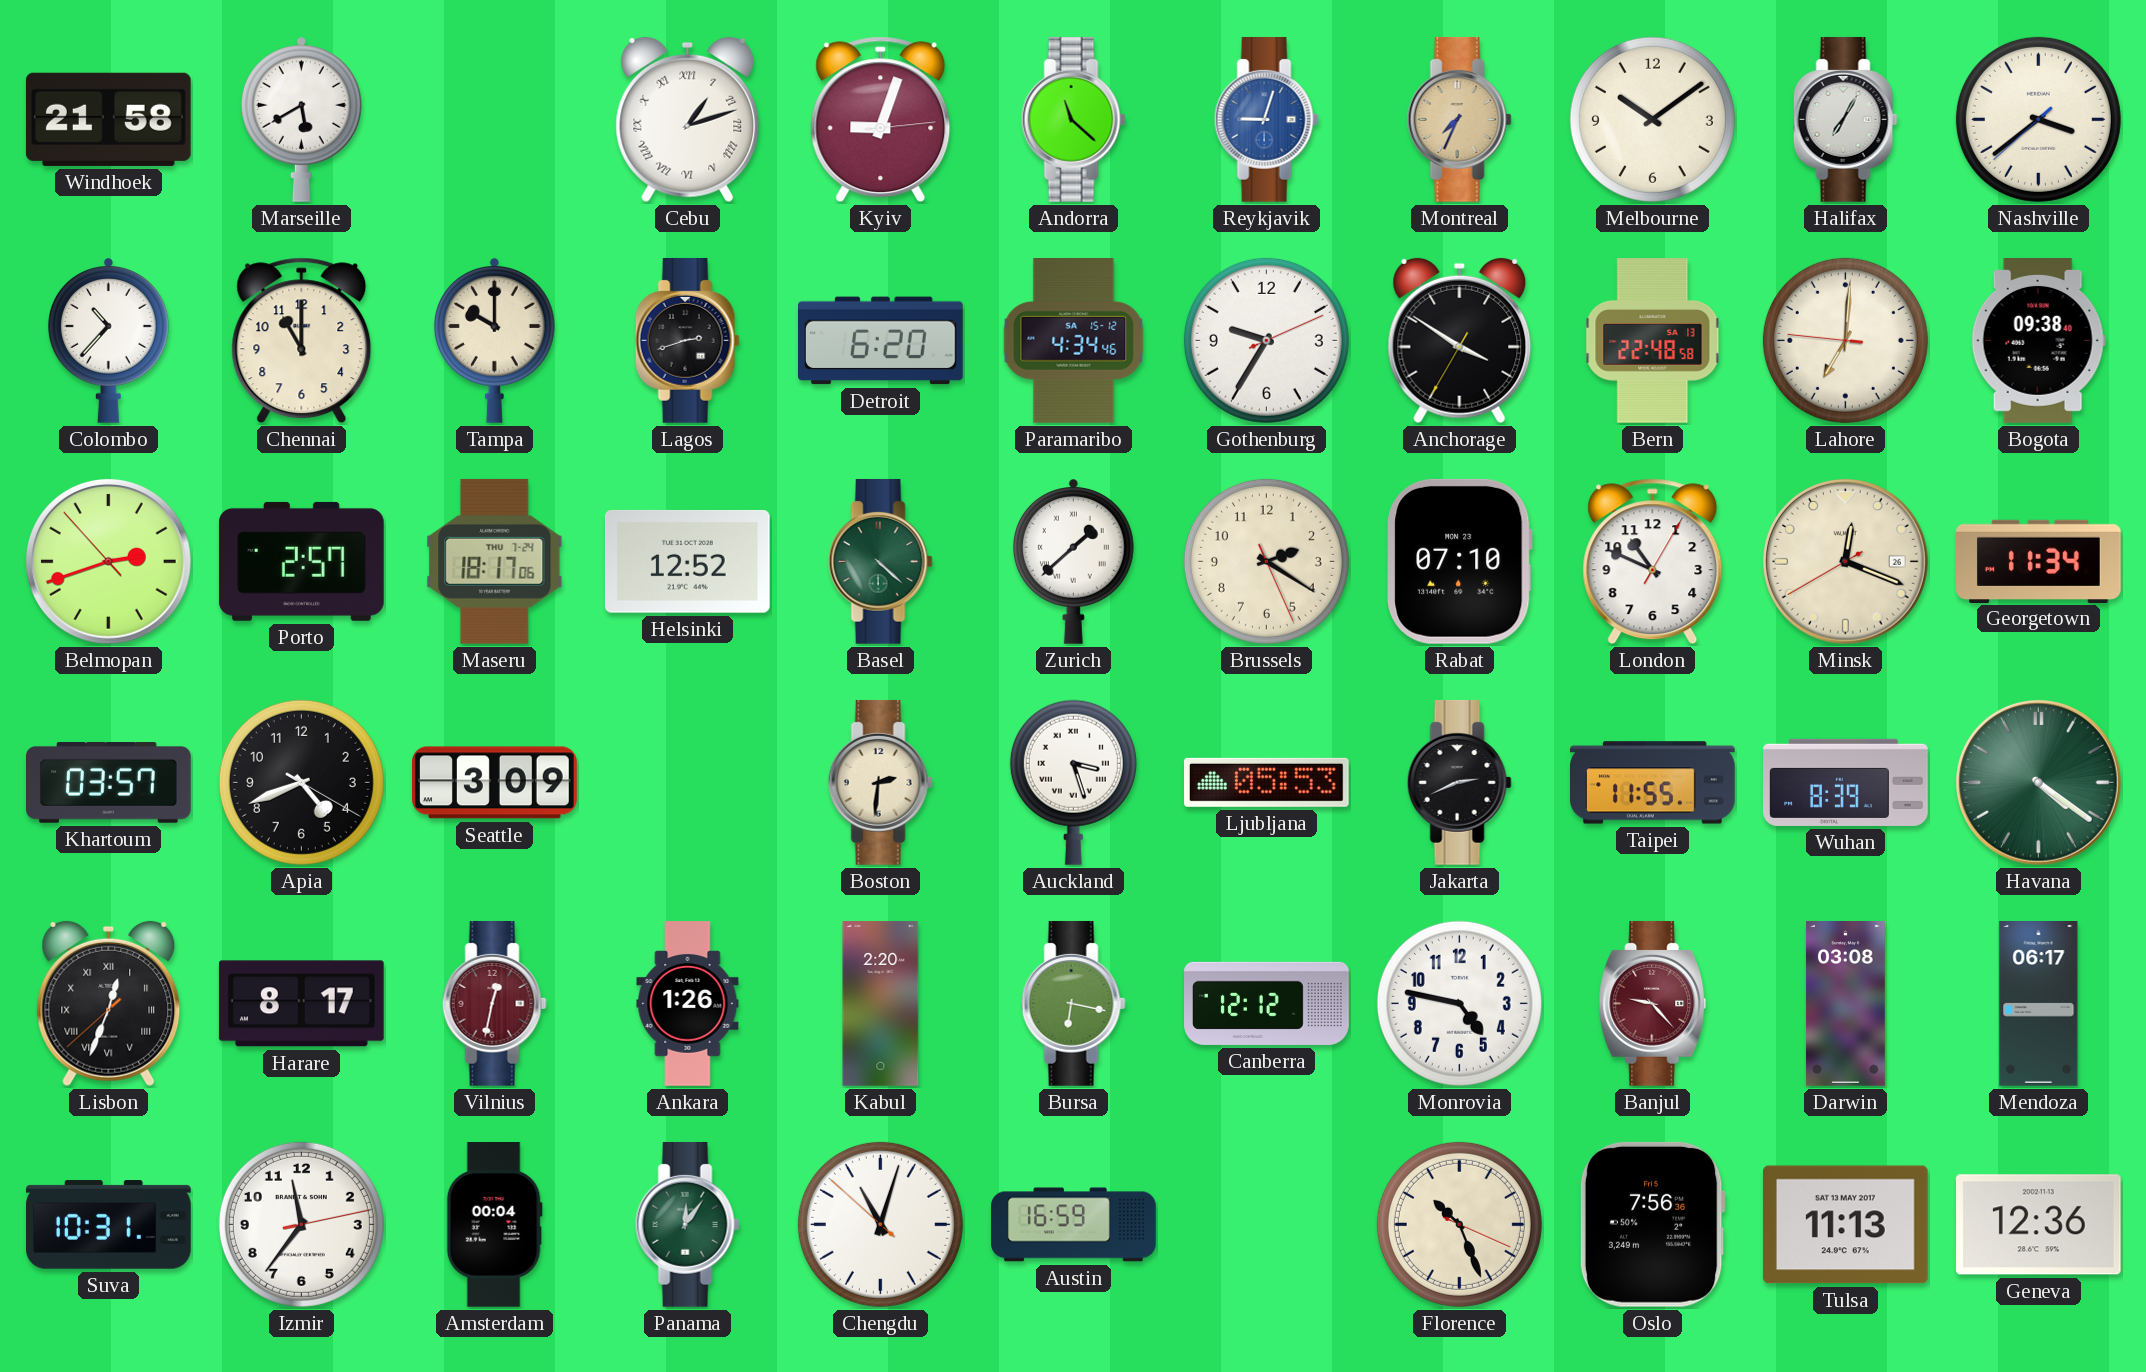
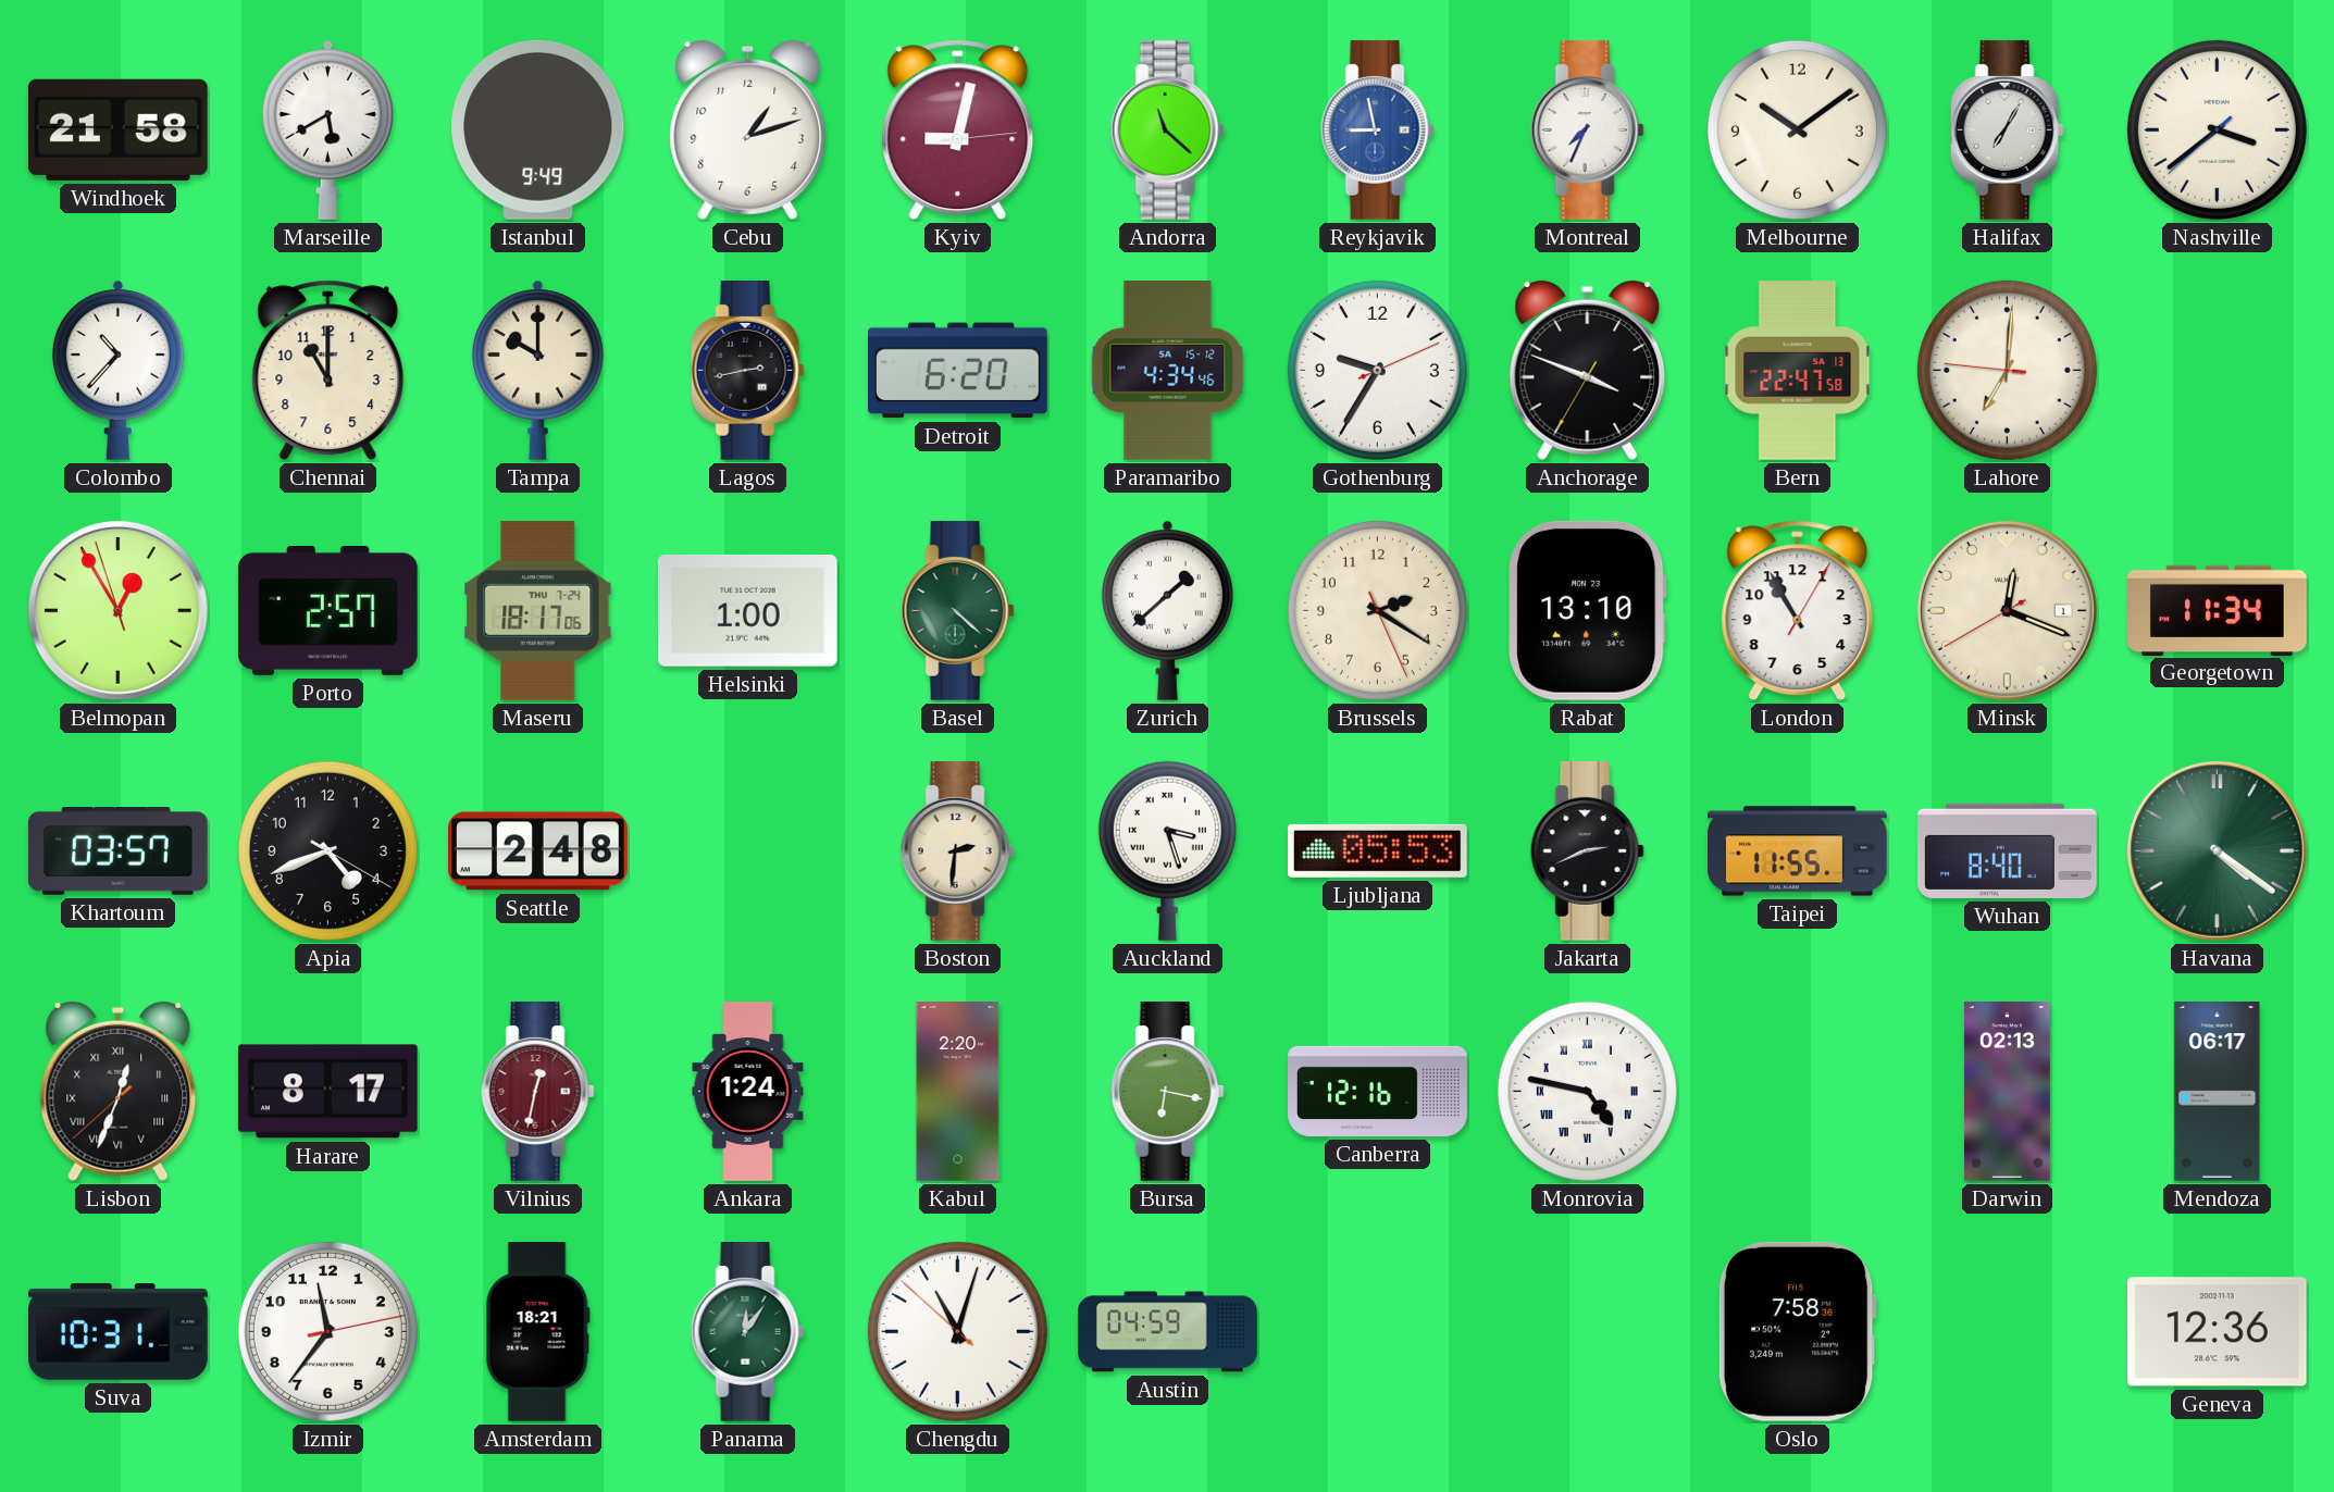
Istanbul: none -> 9:49 (538, 129)
Cebu numerals: Roman -> Arabic (748, 130)
Kyiv: 9:03 -> 9:02 (958, 130)
Reykjavik: 9:03 -> 8:58 (1377, 130)
Montreal dial: champagne -> white (1587, 130)
Lagos: 2:42 -> 2:43 (747, 371)
Anchorage: 3:50 -> 3:48 (1588, 371)
Bern: 22:48 -> 22:47 (1798, 371)
Bogota: 09:38 -> none (2038, 341)
Belmopan: 2:41 -> 12:54 (117, 610)
Helsinki: 12:52 -> 1:00 (747, 610)
Rabat: 07:10 -> 13:10 (1588, 610)
London: 10:49 -> 10:55 (1798, 611)
Minsk date: 26 -> 1 (2007, 610)
Seattle: 3:09 -> 2:48 (538, 851)
Wuhan: 8:39 -> 8:40 (2008, 850)
Ankara: 1:26 -> 1:24 (748, 1092)
Canberra: 12:12 -> 12:16 (1378, 1091)
Monrovia numerals: Arabic -> Roman (1587, 1091)
Banjul: 9:23 -> none (1653, 1004)
Darwin: 03:08 -> 02:13 (2007, 1092)
Amsterdam: 00:04 -> 18:21 (537, 1332)
Austin: 16:59 -> 04:59 (1168, 1332)
Florence: 10:26 -> none (1459, 1224)
Oslo: 7:56 -> 7:58 (1797, 1331)
Tulsa: 11:13 -> none (1845, 1225)
